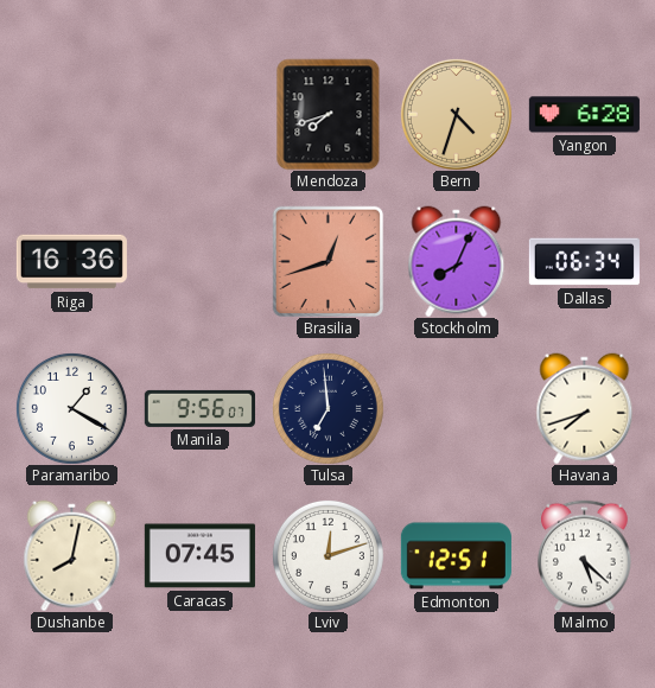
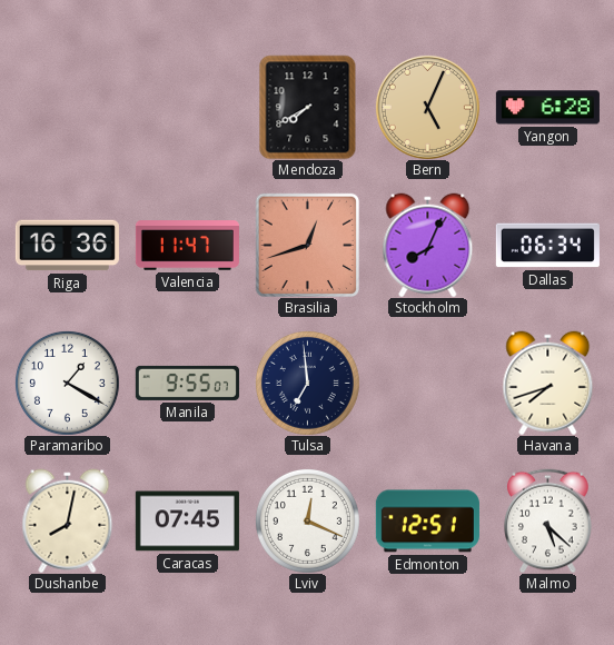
Mendoza: 7:42 -> 7:40 (308, 107)
Bern: 4:33 -> 5:04 (427, 107)
Valencia: none -> 11:47 (187, 246)
Manila: 9:56 -> 9:55 (187, 383)
Lviv: 12:12 -> 12:19 (307, 520)
